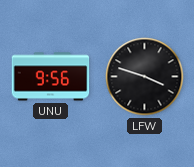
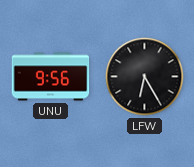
LFW: 3:48 -> 6:25 (145, 77)
